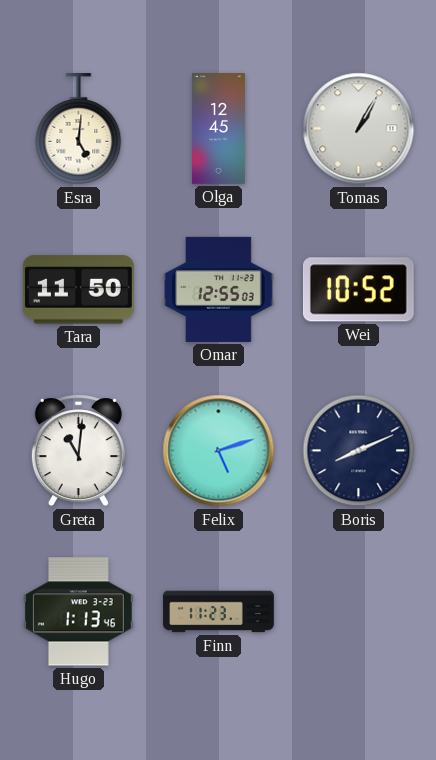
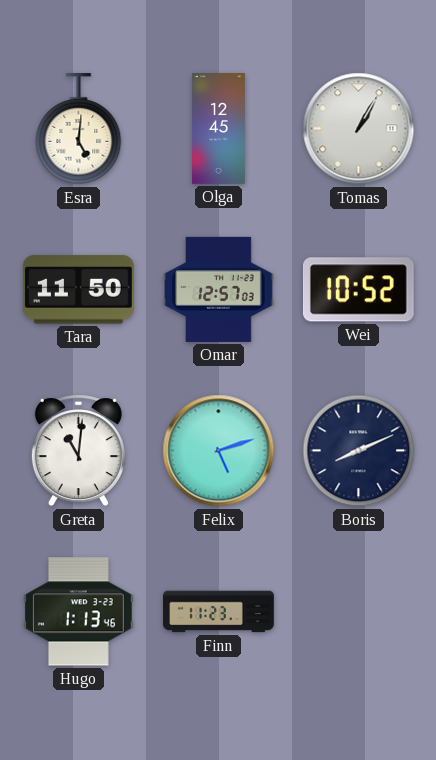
Omar: 12:55 -> 12:57 (219, 289)
